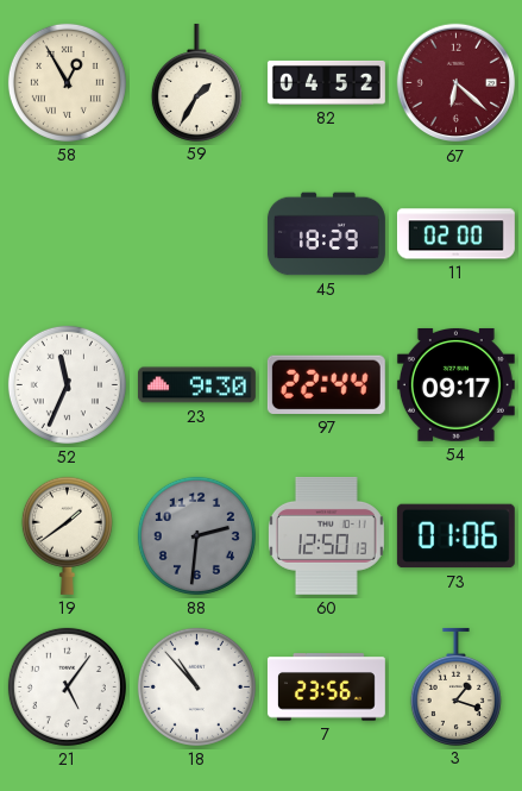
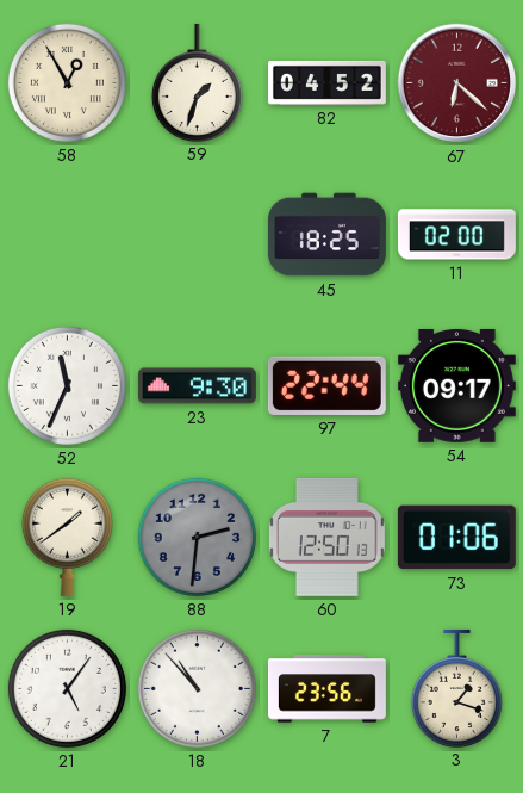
59: 1:35 -> 1:33 (197, 82)
45: 18:29 -> 18:25 (326, 235)
